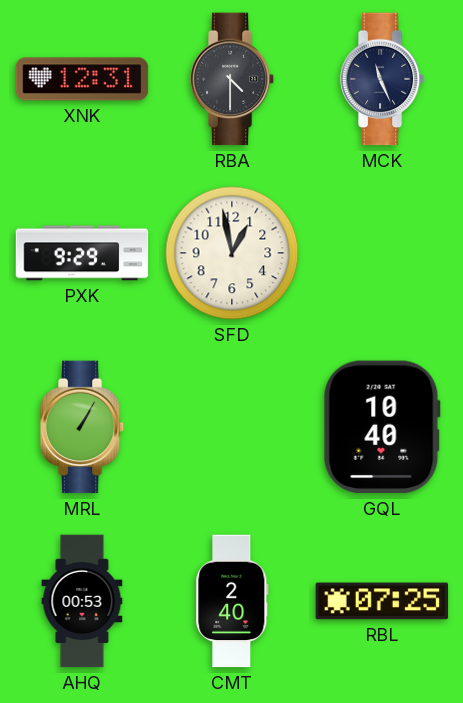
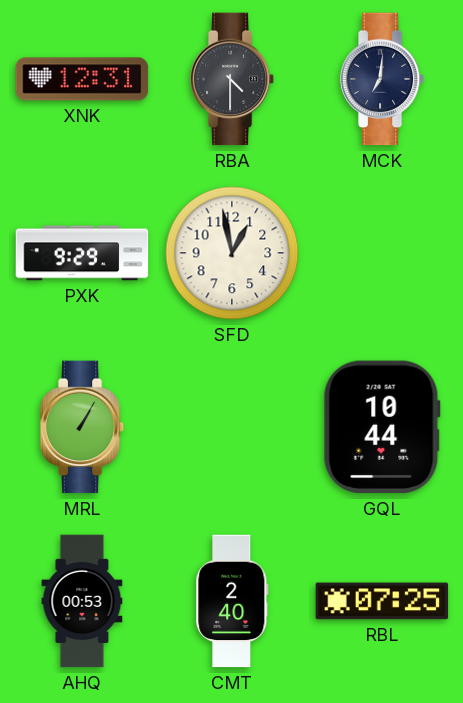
MCK: 11:26 -> 7:01 (382, 79)
GQL: 10:40 -> 10:44 (382, 427)
